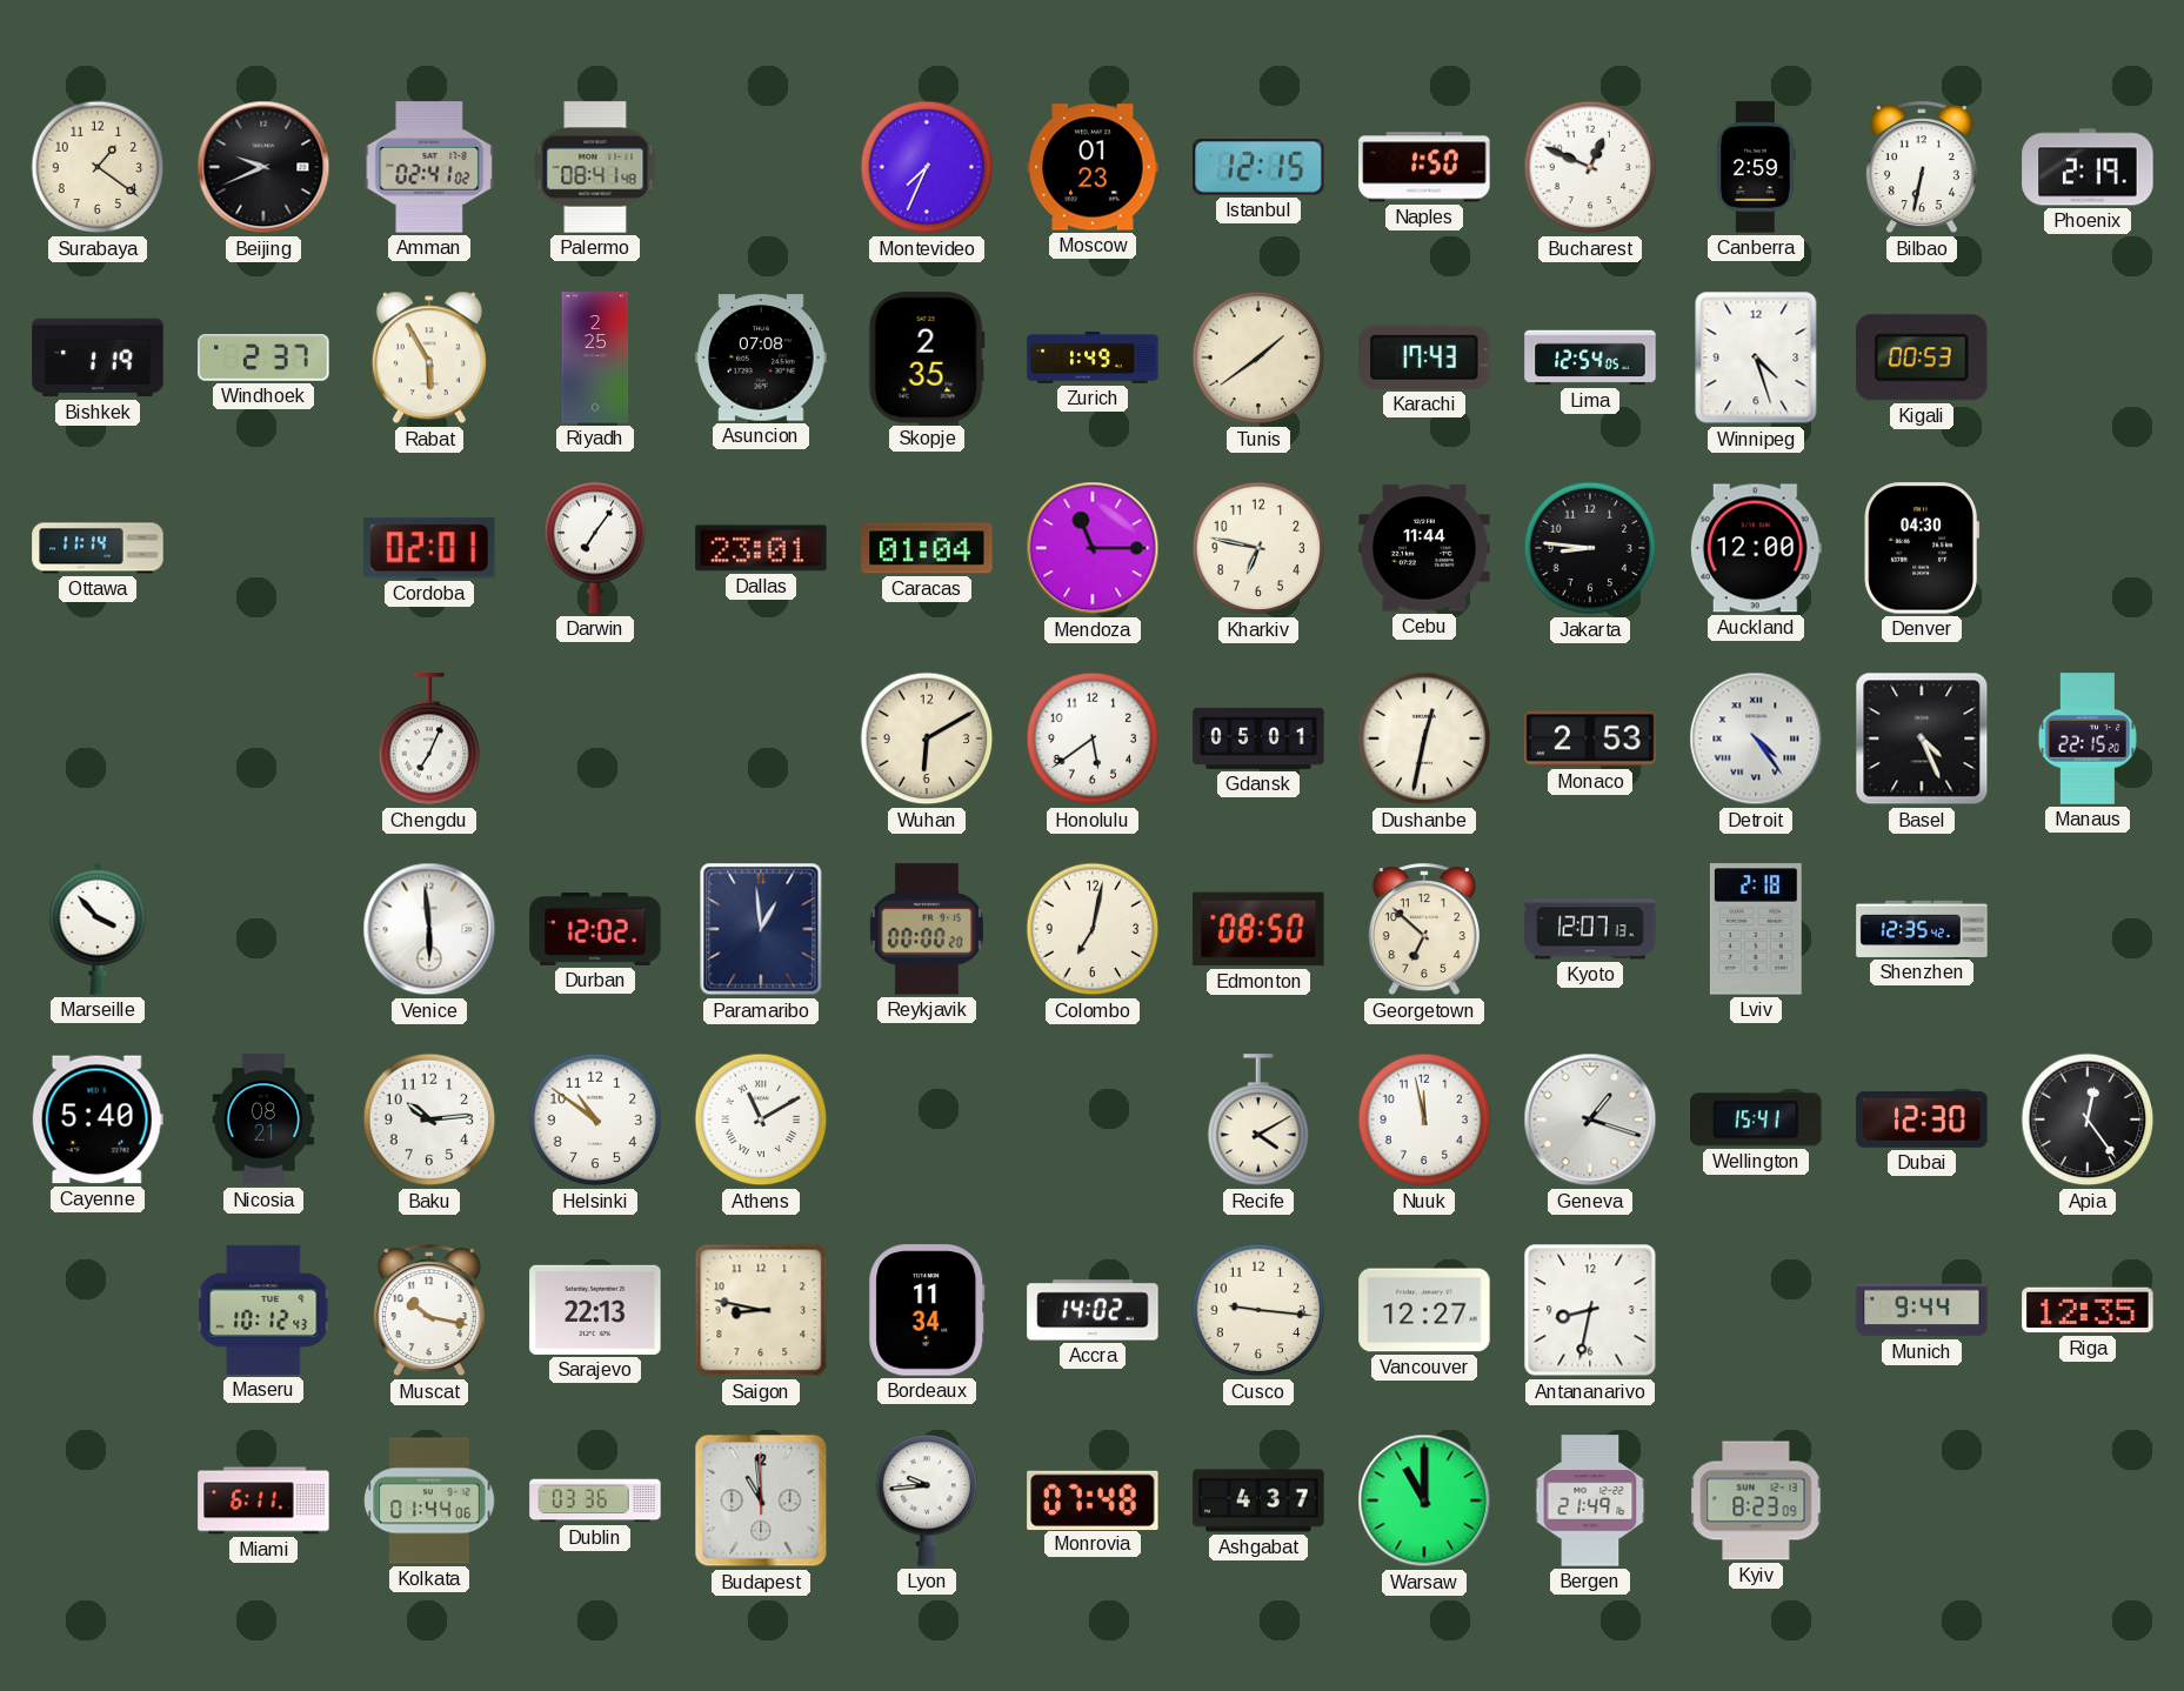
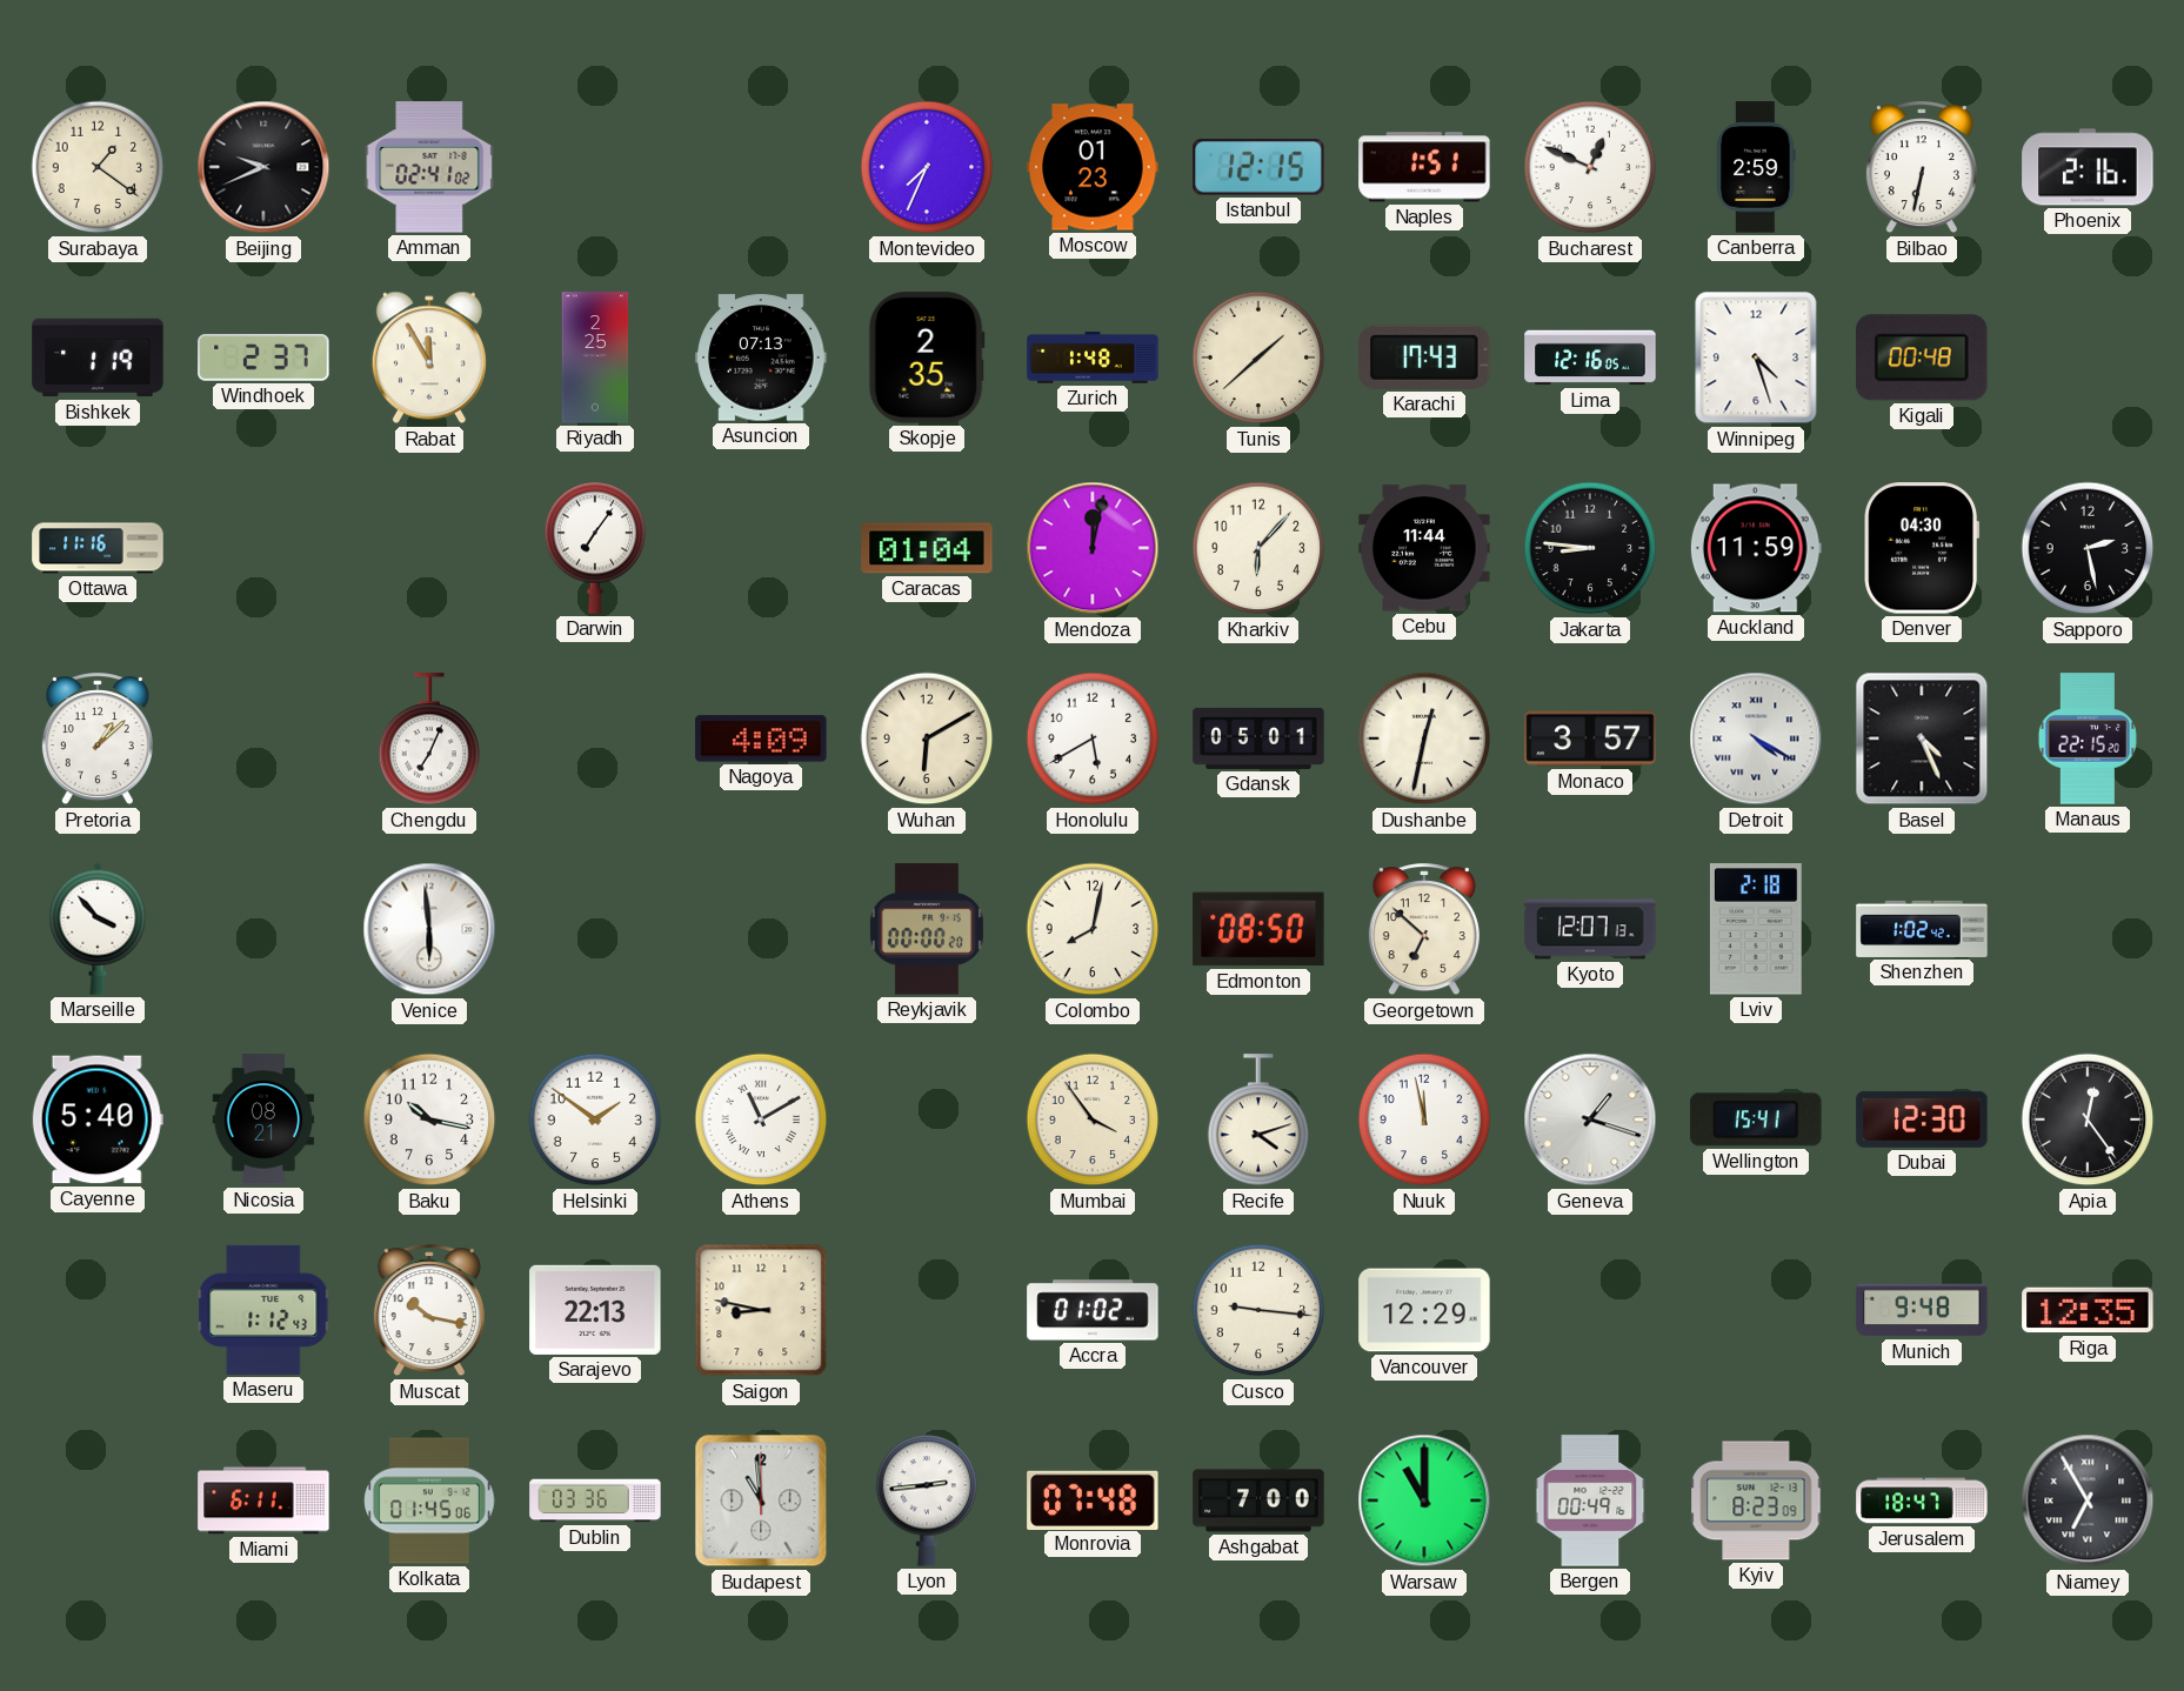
Palermo: 08:41 -> none (595, 167)
Naples: 1:50 -> 1:51 (1424, 167)
Phoenix: 2:19 -> 2:16 (2088, 167)
Rabat: 5:55 -> 11:55 (429, 357)
Asuncion: 07:08 -> 07:13 (761, 357)
Zurich: 1:49 -> 1:48 (1093, 357)
Tunis: 1:39 -> 1:38 (1258, 357)
Lima: 12:54 -> 12:16 (1590, 357)
Kigali: 00:53 -> 00:48 (1922, 357)
Ottawa: 11:14 -> 11:16 (98, 548)
Cordoba: 02:01 -> none (429, 548)
Dallas: 23:01 -> none (761, 548)
Mendoza: 11:15 -> 12:02 (1093, 548)
Kharkiv: 6:47 -> 6:07 (1258, 548)
Auckland: 12:00 -> 11:59 (1756, 548)
Sapporo: none -> 2:28 (2088, 548)
Pretoria: none -> 1:08 (98, 740)
Nagoya: none -> 4:09 (761, 738)
Honolulu: 5:39 -> 5:40 (1093, 738)
Monaco: 2:53 -> 3:57 (1590, 738)
Detroit: 4:24 -> 4:20 (1756, 738)
Durban: 12:02 -> none (595, 929)
Paramaribo: 12:59 -> none (761, 929)
Colombo: 7:02 -> 8:02 (1093, 929)
Shenzhen: 12:35 -> 1:02 (1922, 929)
Baku: 10:14 -> 10:17 (429, 1119)
Helsinki: 10:51 -> 1:51 (595, 1119)
Mumbai: none -> 3:54 (1093, 1119)
Recife: 4:10 -> 4:12 (1258, 1121)
Maseru: 10:12 -> 1:12 (263, 1310)
Bordeaux: 11:34 -> none (927, 1310)
Accra: 14:02 -> 01:02 (1093, 1310)
Vancouver: 12:27 -> 12:29 (1424, 1310)
Antananarivo: 8:32 -> none (1590, 1310)
Munich: 9:44 -> 9:48 (1922, 1310)
Kolkata: 01:44 -> 01:45 (429, 1500)
Lyon: 9:44 -> 2:44 (927, 1500)
Ashgabat: 4:37 -> 7:00 (1258, 1500)
Bergen: 21:49 -> 00:49 (1590, 1500)
Jerusalem: none -> 18:47 (1922, 1500)
Niamey: none -> 6:55 (2088, 1500)
